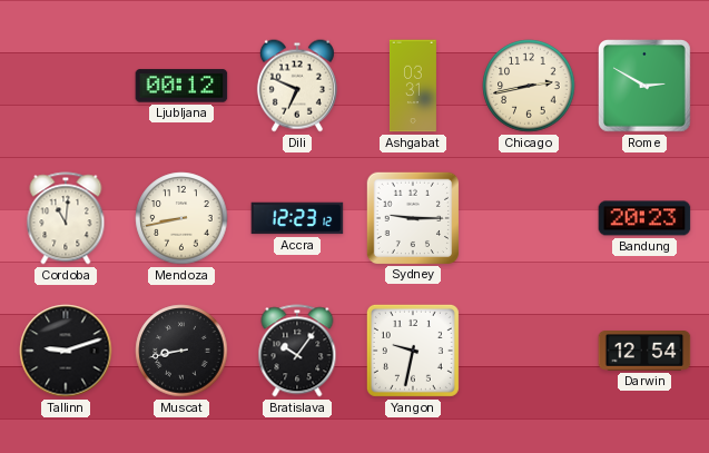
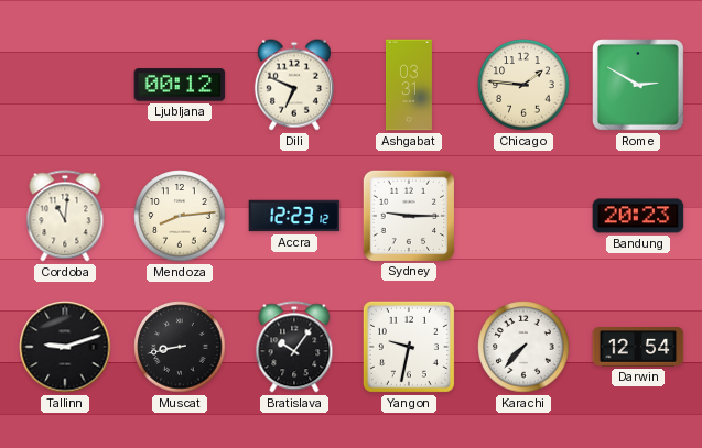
Chicago: 2:43 -> 1:46 (523, 85)
Mendoza: 8:43 -> 8:14 (180, 216)
Karachi: none -> 7:37 (523, 347)
